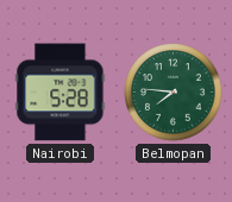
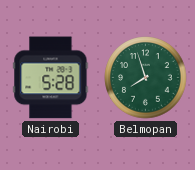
Belmopan: 7:46 -> 7:57 (146, 78)
